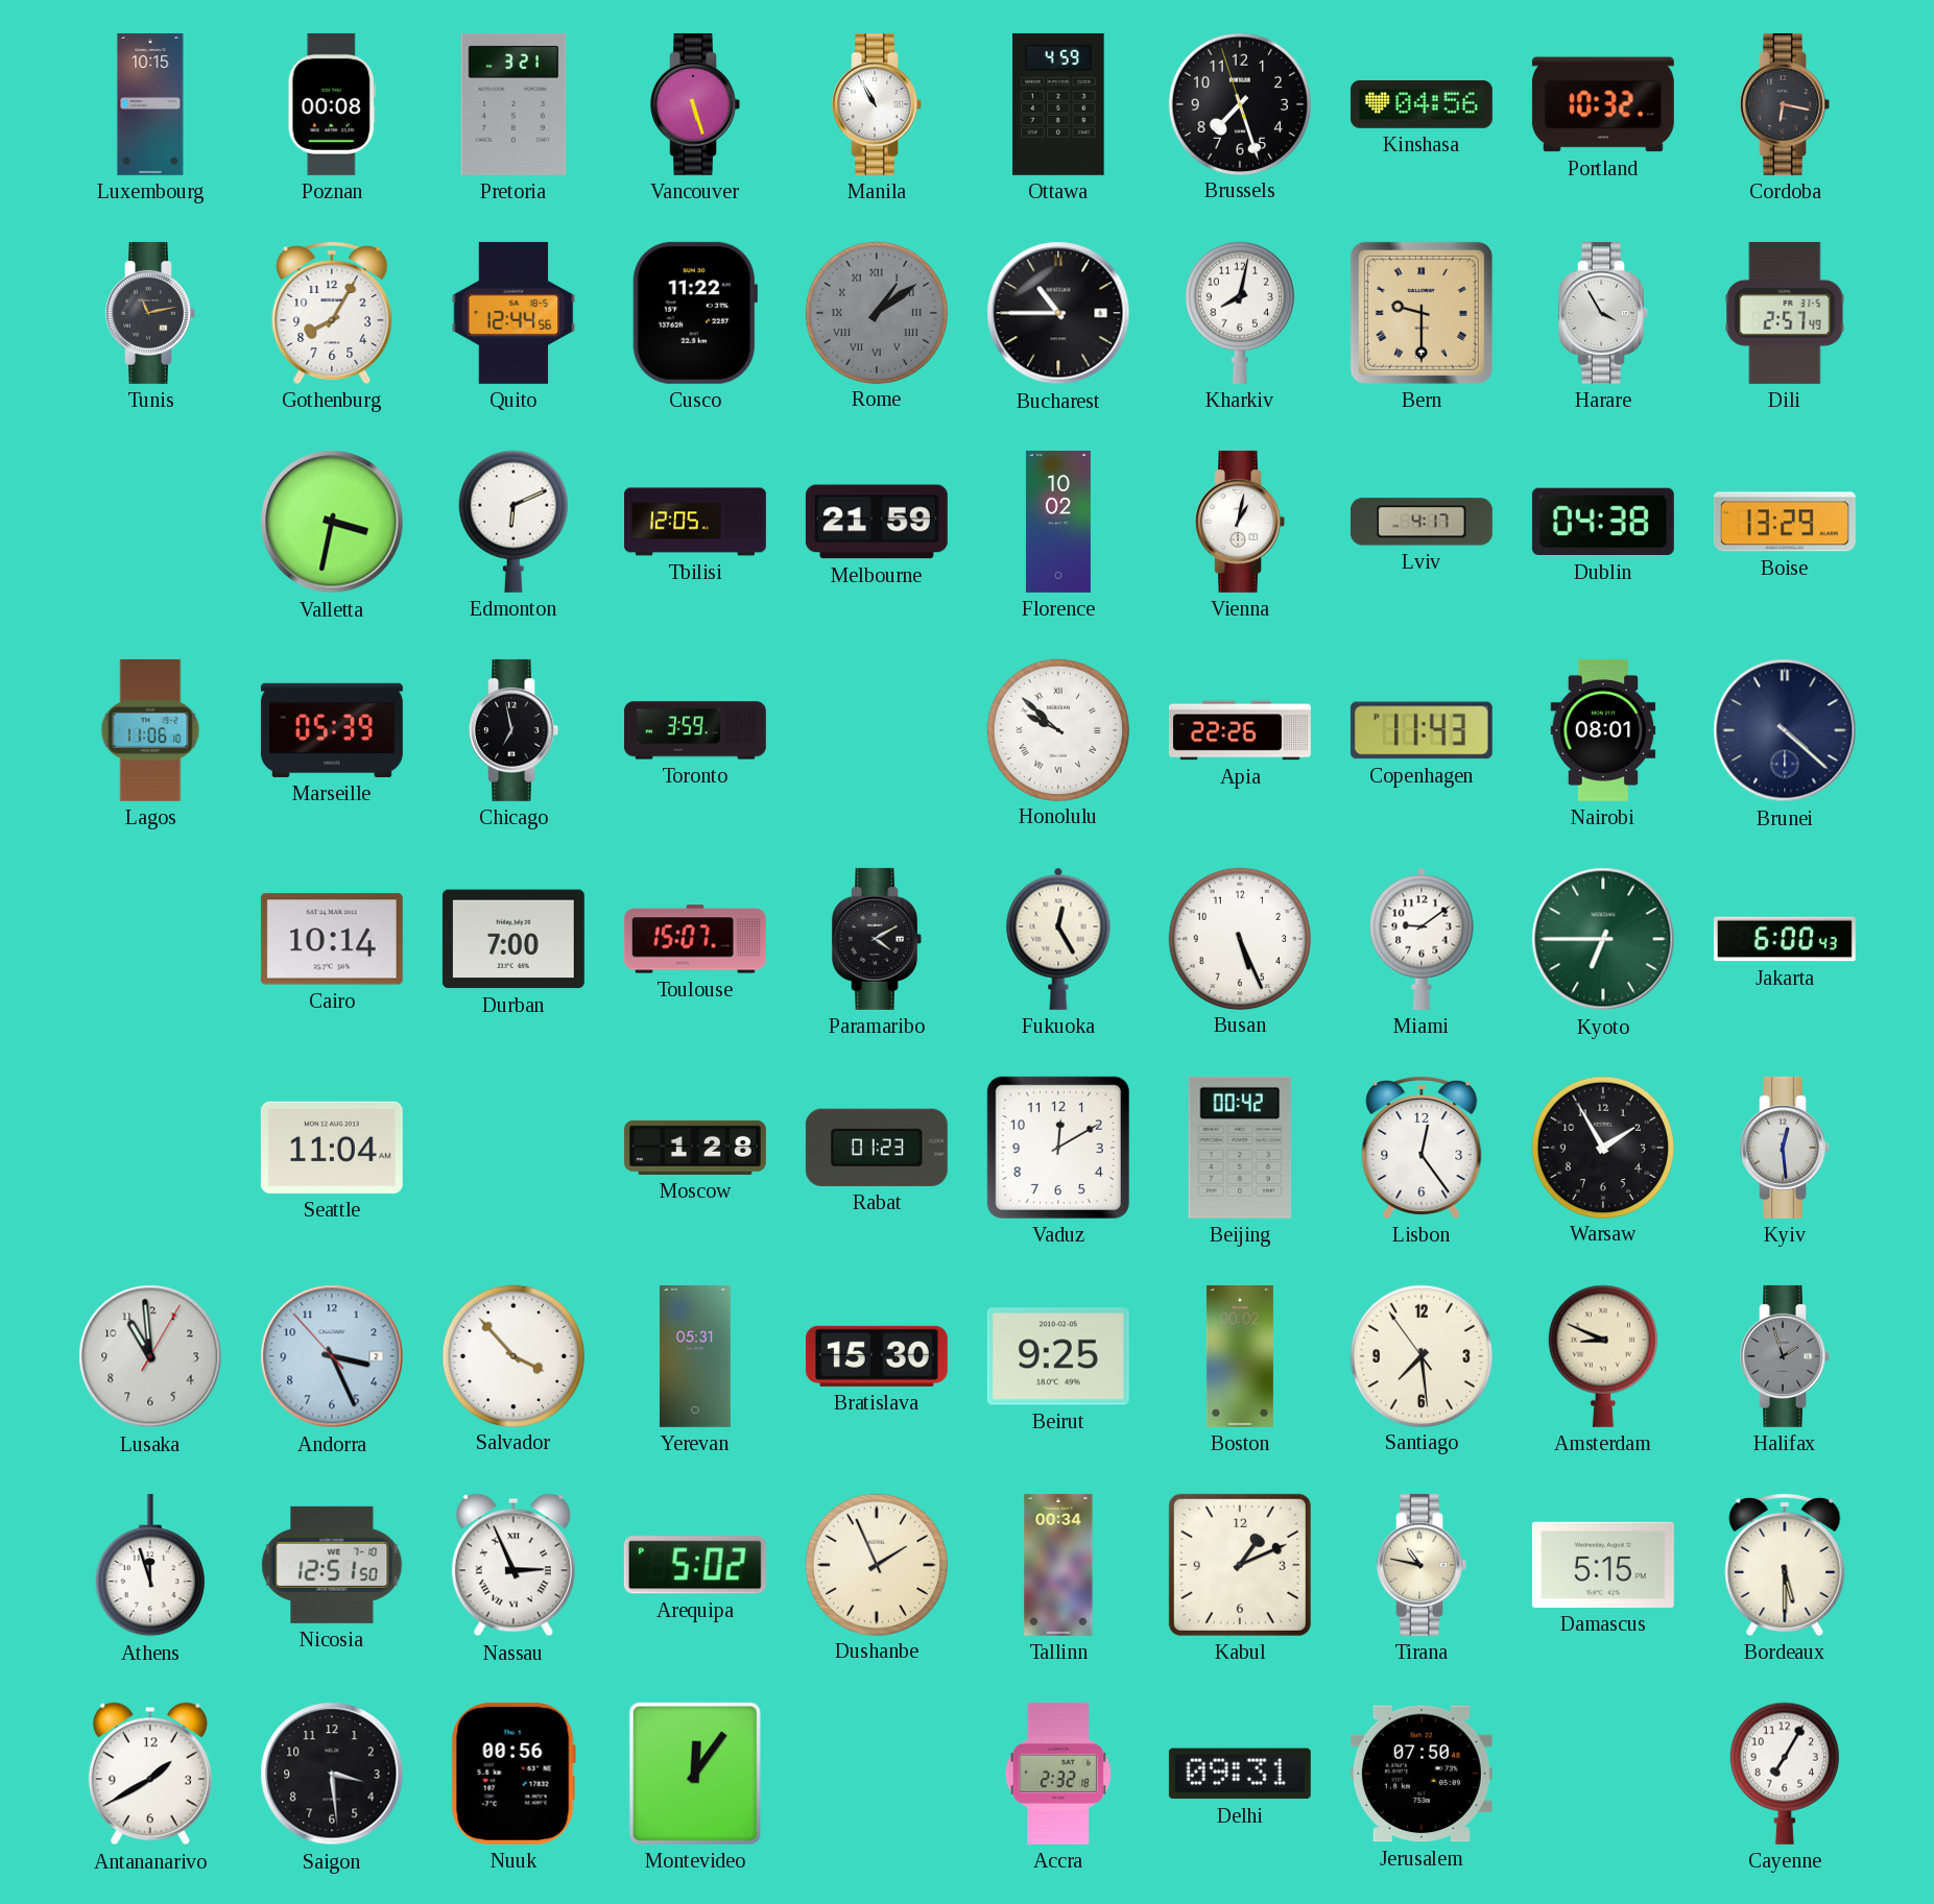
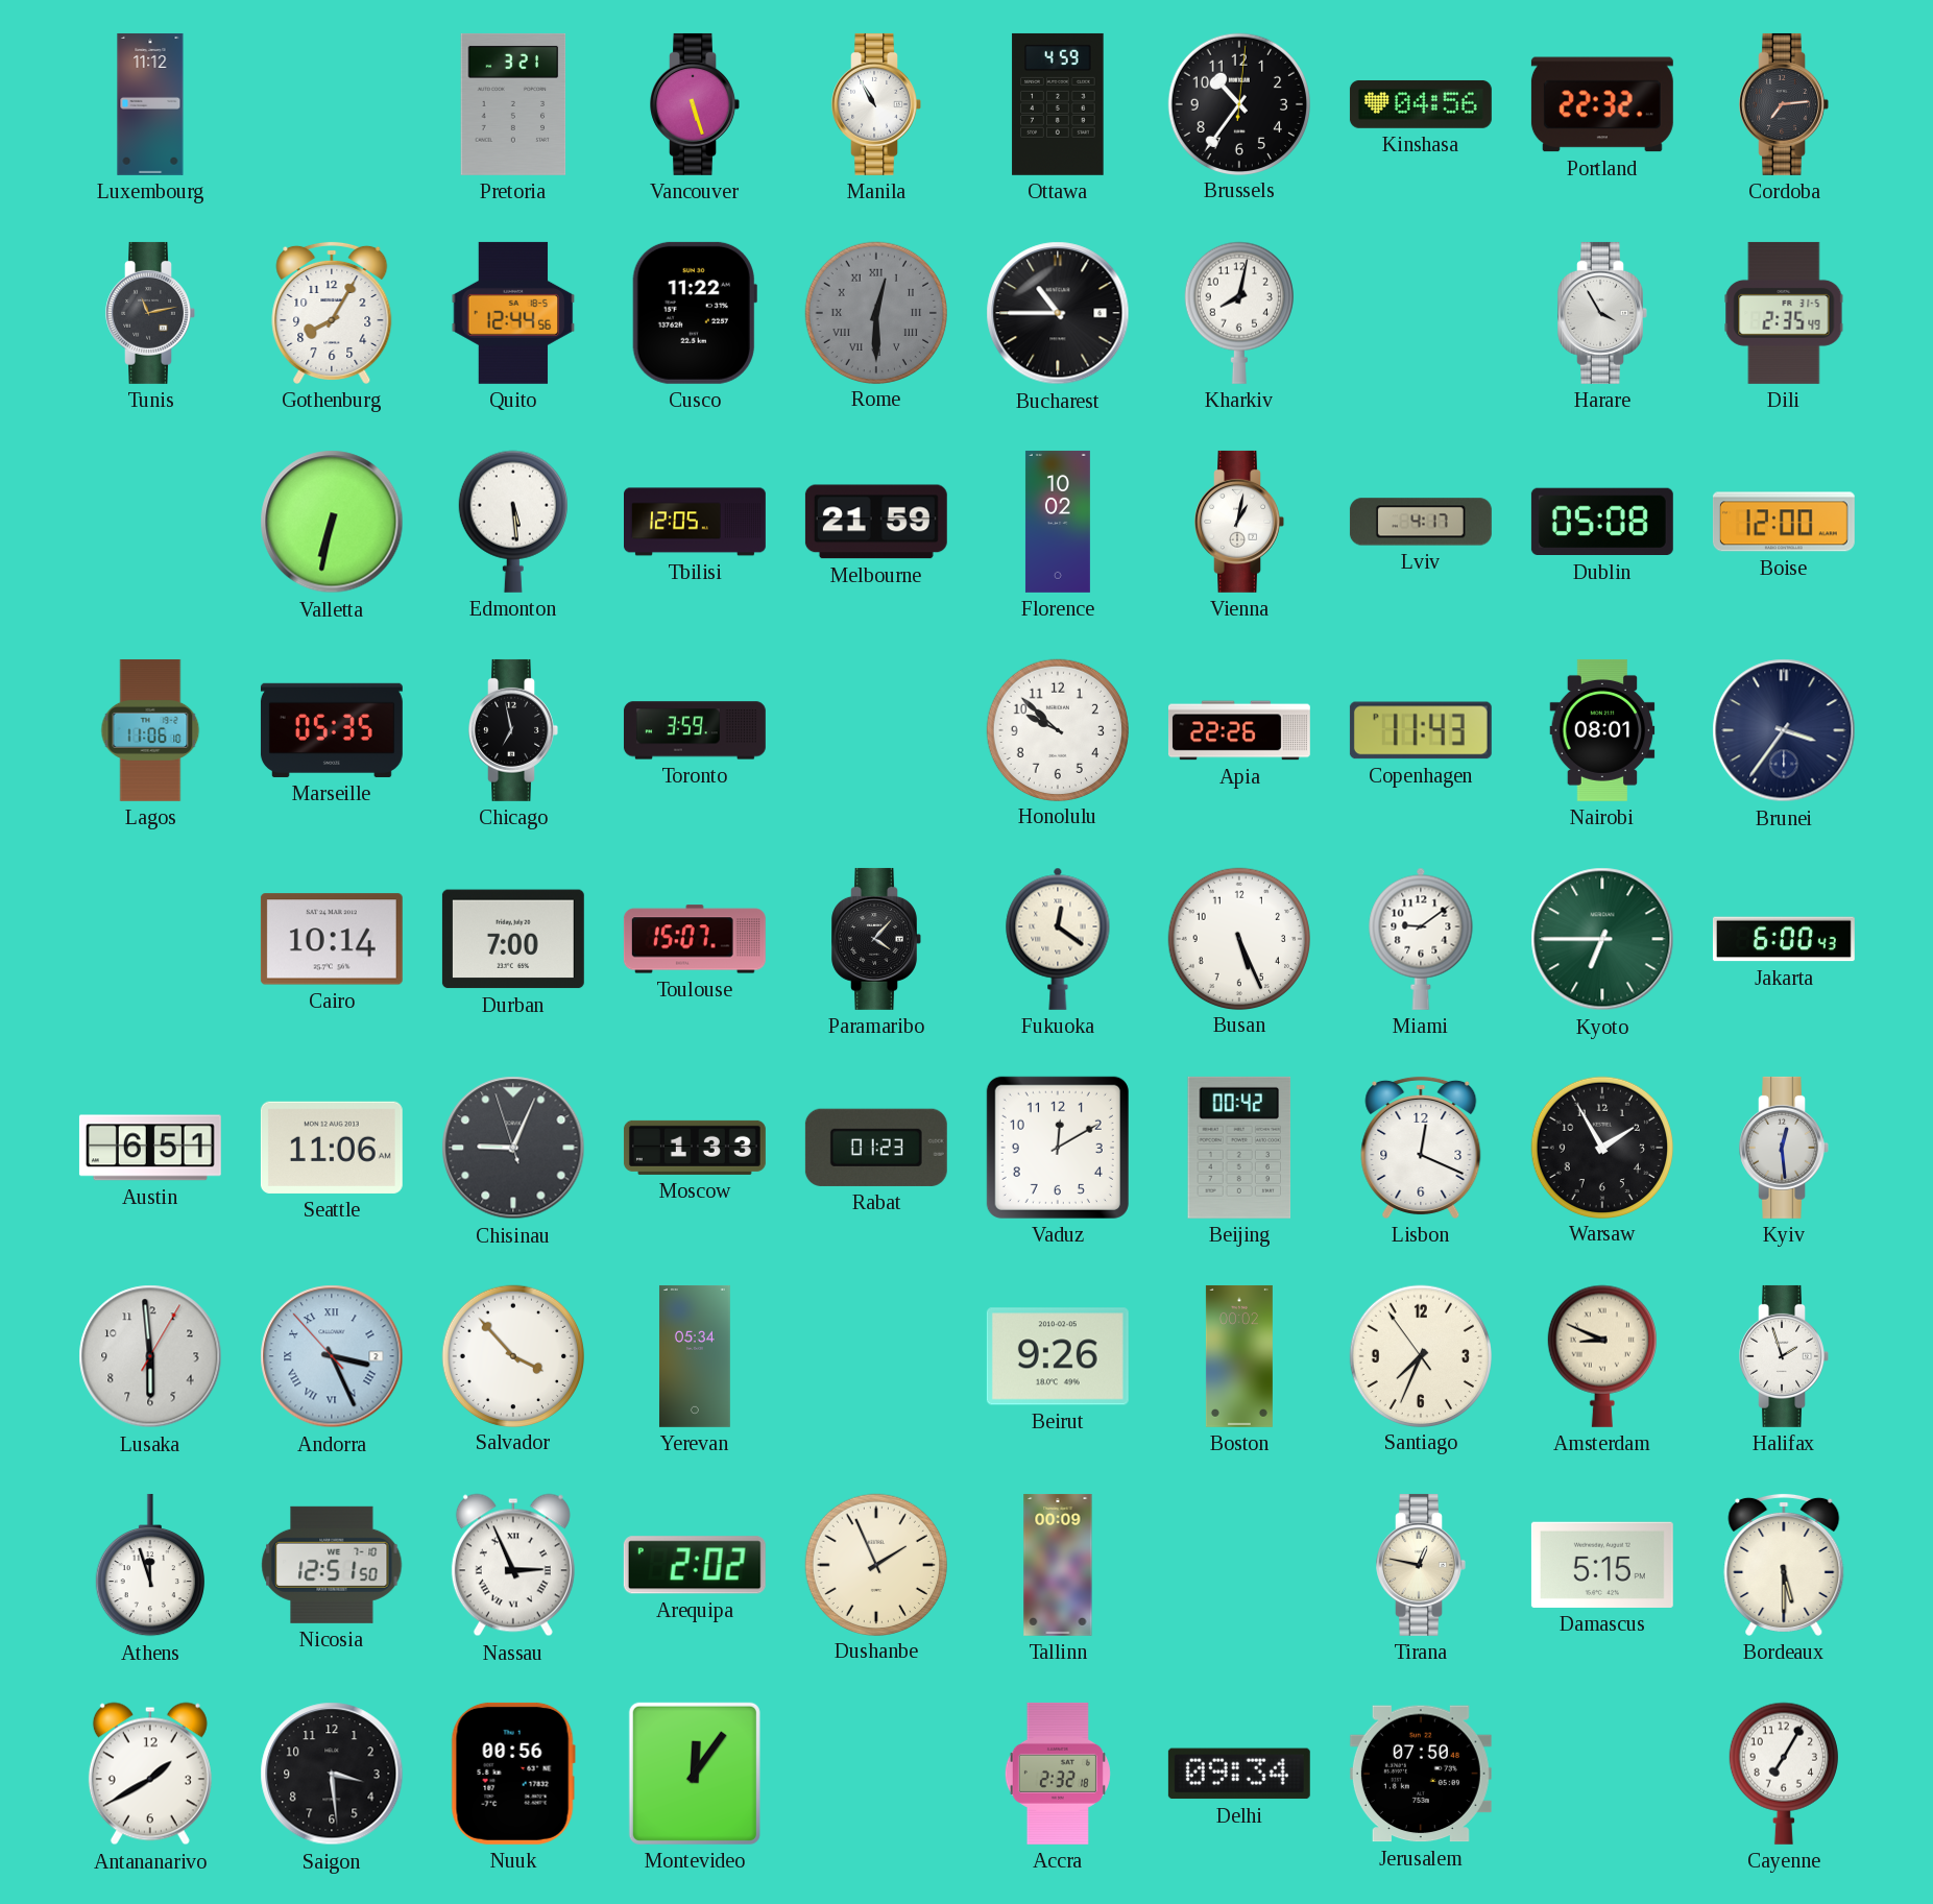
Luxembourg: 10:15 -> 11:12 (150, 104)
Poznan: 00:08 -> none (332, 104)
Brussels: 7:26 -> 10:36 (1238, 103)
Portland: 10:32 -> 22:32 (1602, 104)
Cordoba: 6:17 -> 7:14 (1784, 104)
Rome: 1:09 -> 12:30 (875, 312)
Bern: 9:30 -> none (1422, 313)
Dili: 2:57 -> 2:35 (1784, 313)
Valletta: 3:32 -> 6:32 (332, 522)
Edmonton: 6:11 -> 5:29 (513, 522)
Dublin: 04:38 -> 05:08 (1602, 522)
Boise: 13:29 -> 12:00 (1784, 522)
Marseille: 05:39 -> 05:35 (332, 730)
Honolulu numerals: Roman -> Arabic (1057, 729)
Brunei: 4:22 -> 3:36 (1784, 730)
Paramaribo: 4:10 -> 4:07 (876, 939)
Fukuoka: 12:25 -> 12:21 (1058, 939)
Austin: none -> 6:51 (150, 1148)
Seattle: 11:04 -> 11:06 (332, 1148)
Chisinau: none -> 9:03 (513, 1148)
Moscow: 1:28 -> 1:33 (695, 1148)
Lisbon: 12:24 -> 12:19 (1421, 1147)
Lusaka: 10:59 -> 5:59 (150, 1356)
Andorra numerals: Arabic -> Roman (332, 1356)
Yerevan: 05:31 -> 05:34 (695, 1356)
Bratislava: 15:30 -> none (877, 1356)
Beirut: 9:25 -> 9:26 (1058, 1356)
Santiago: 7:28 -> 7:33 (1420, 1355)
Halifax dial: grey -> white (1784, 1356)
Arequipa: 5:02 -> 2:02 (695, 1565)
Tallinn: 00:34 -> 00:09 (1058, 1565)
Kabul: 1:11 -> none (1240, 1565)
Tirana: 10:47 -> 12:47 (1421, 1565)
Delhi: 09:31 -> 09:34 (1239, 1774)
